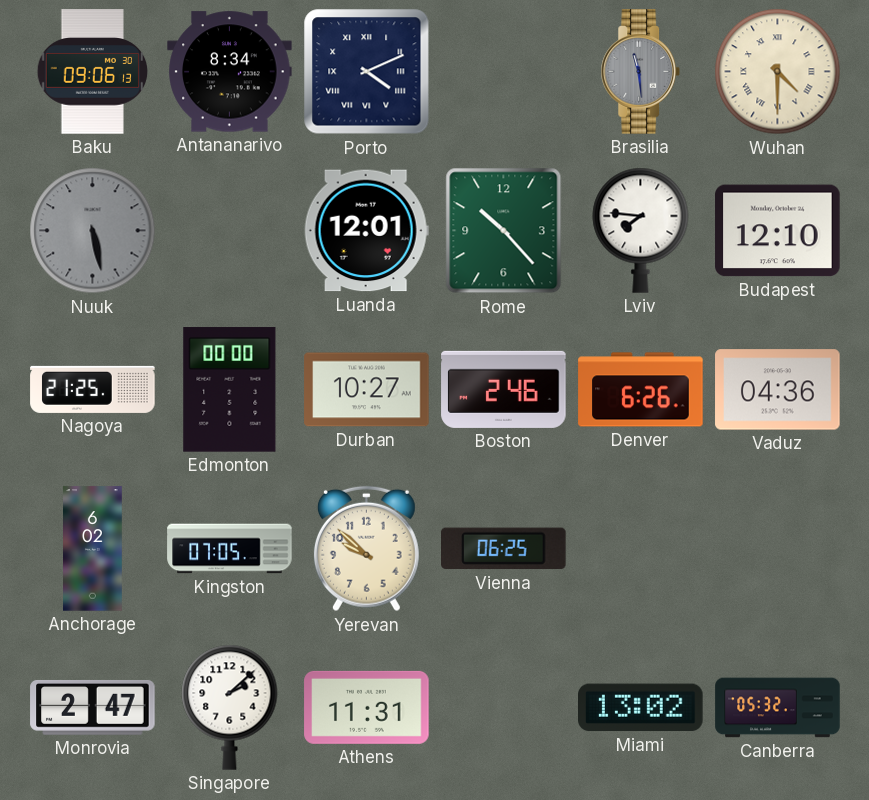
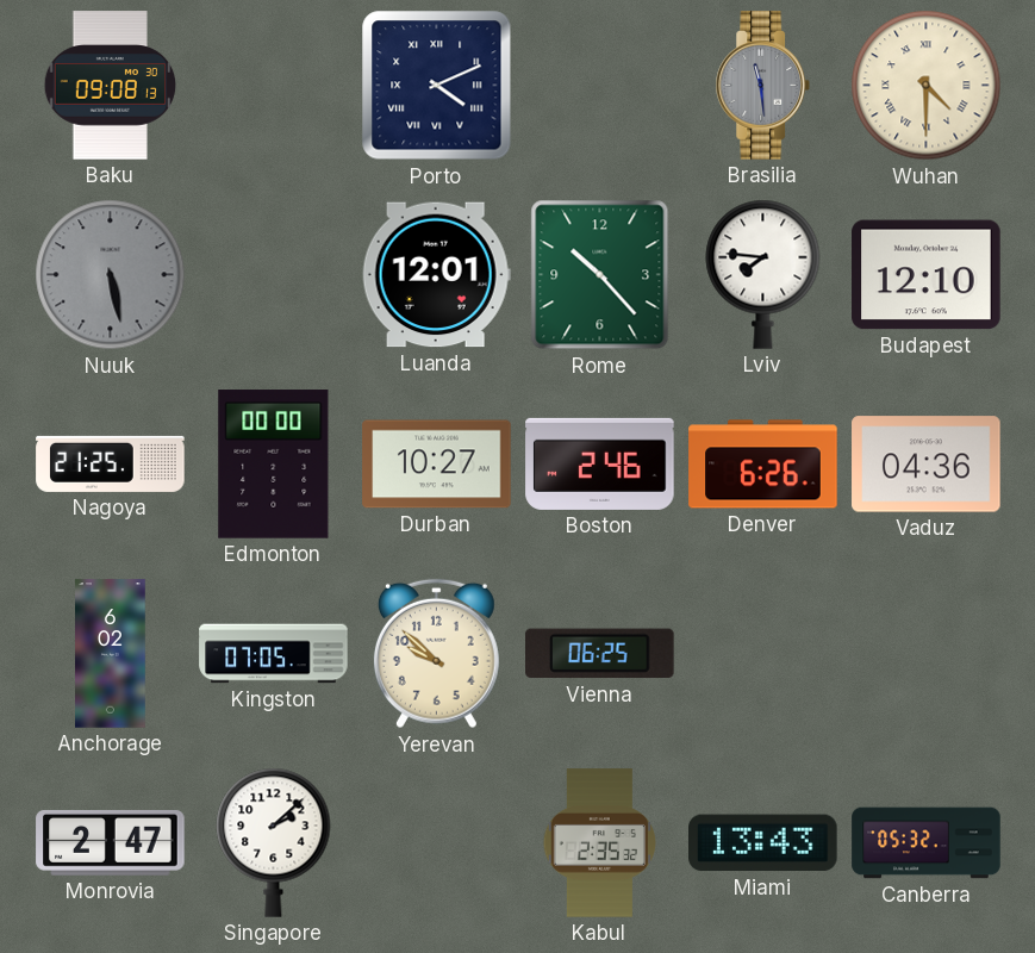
Baku: 09:06 -> 09:08 (111, 86)
Antananarivo: 8:34 -> none (230, 72)
Athens: 11:31 -> none (367, 707)
Kabul: none -> 2:35 (599, 843)
Miami: 13:02 -> 13:43 (763, 843)
